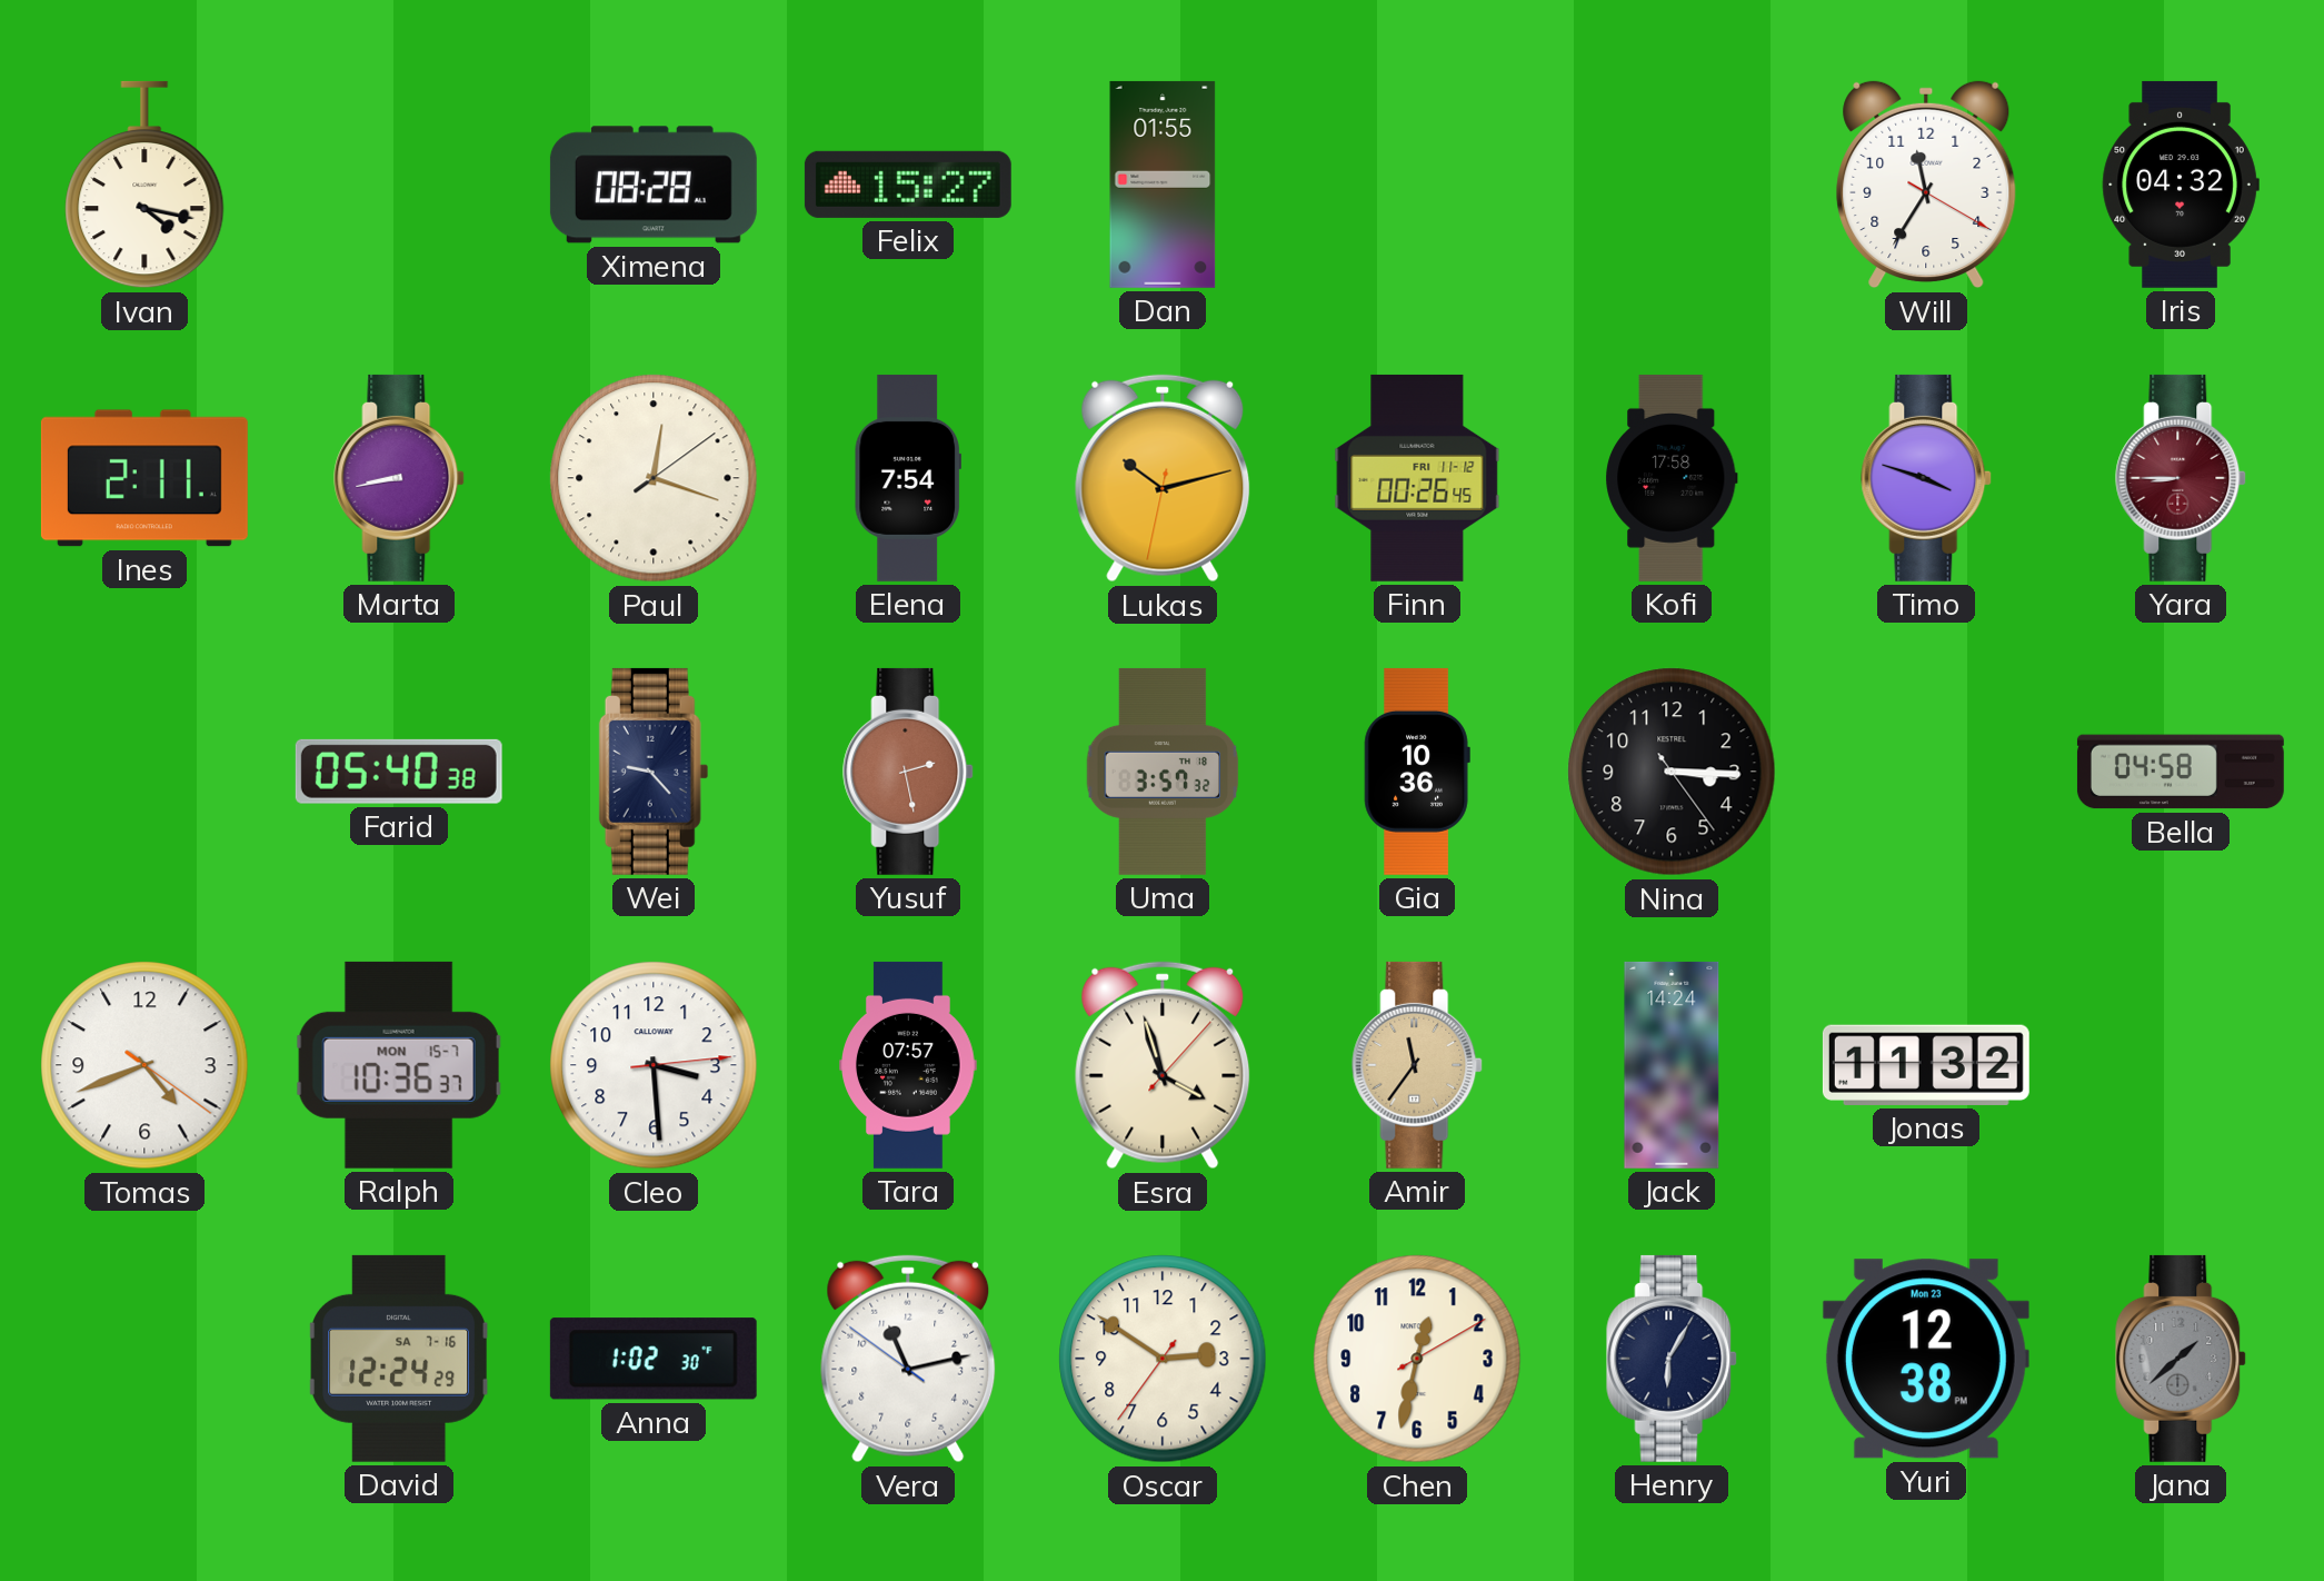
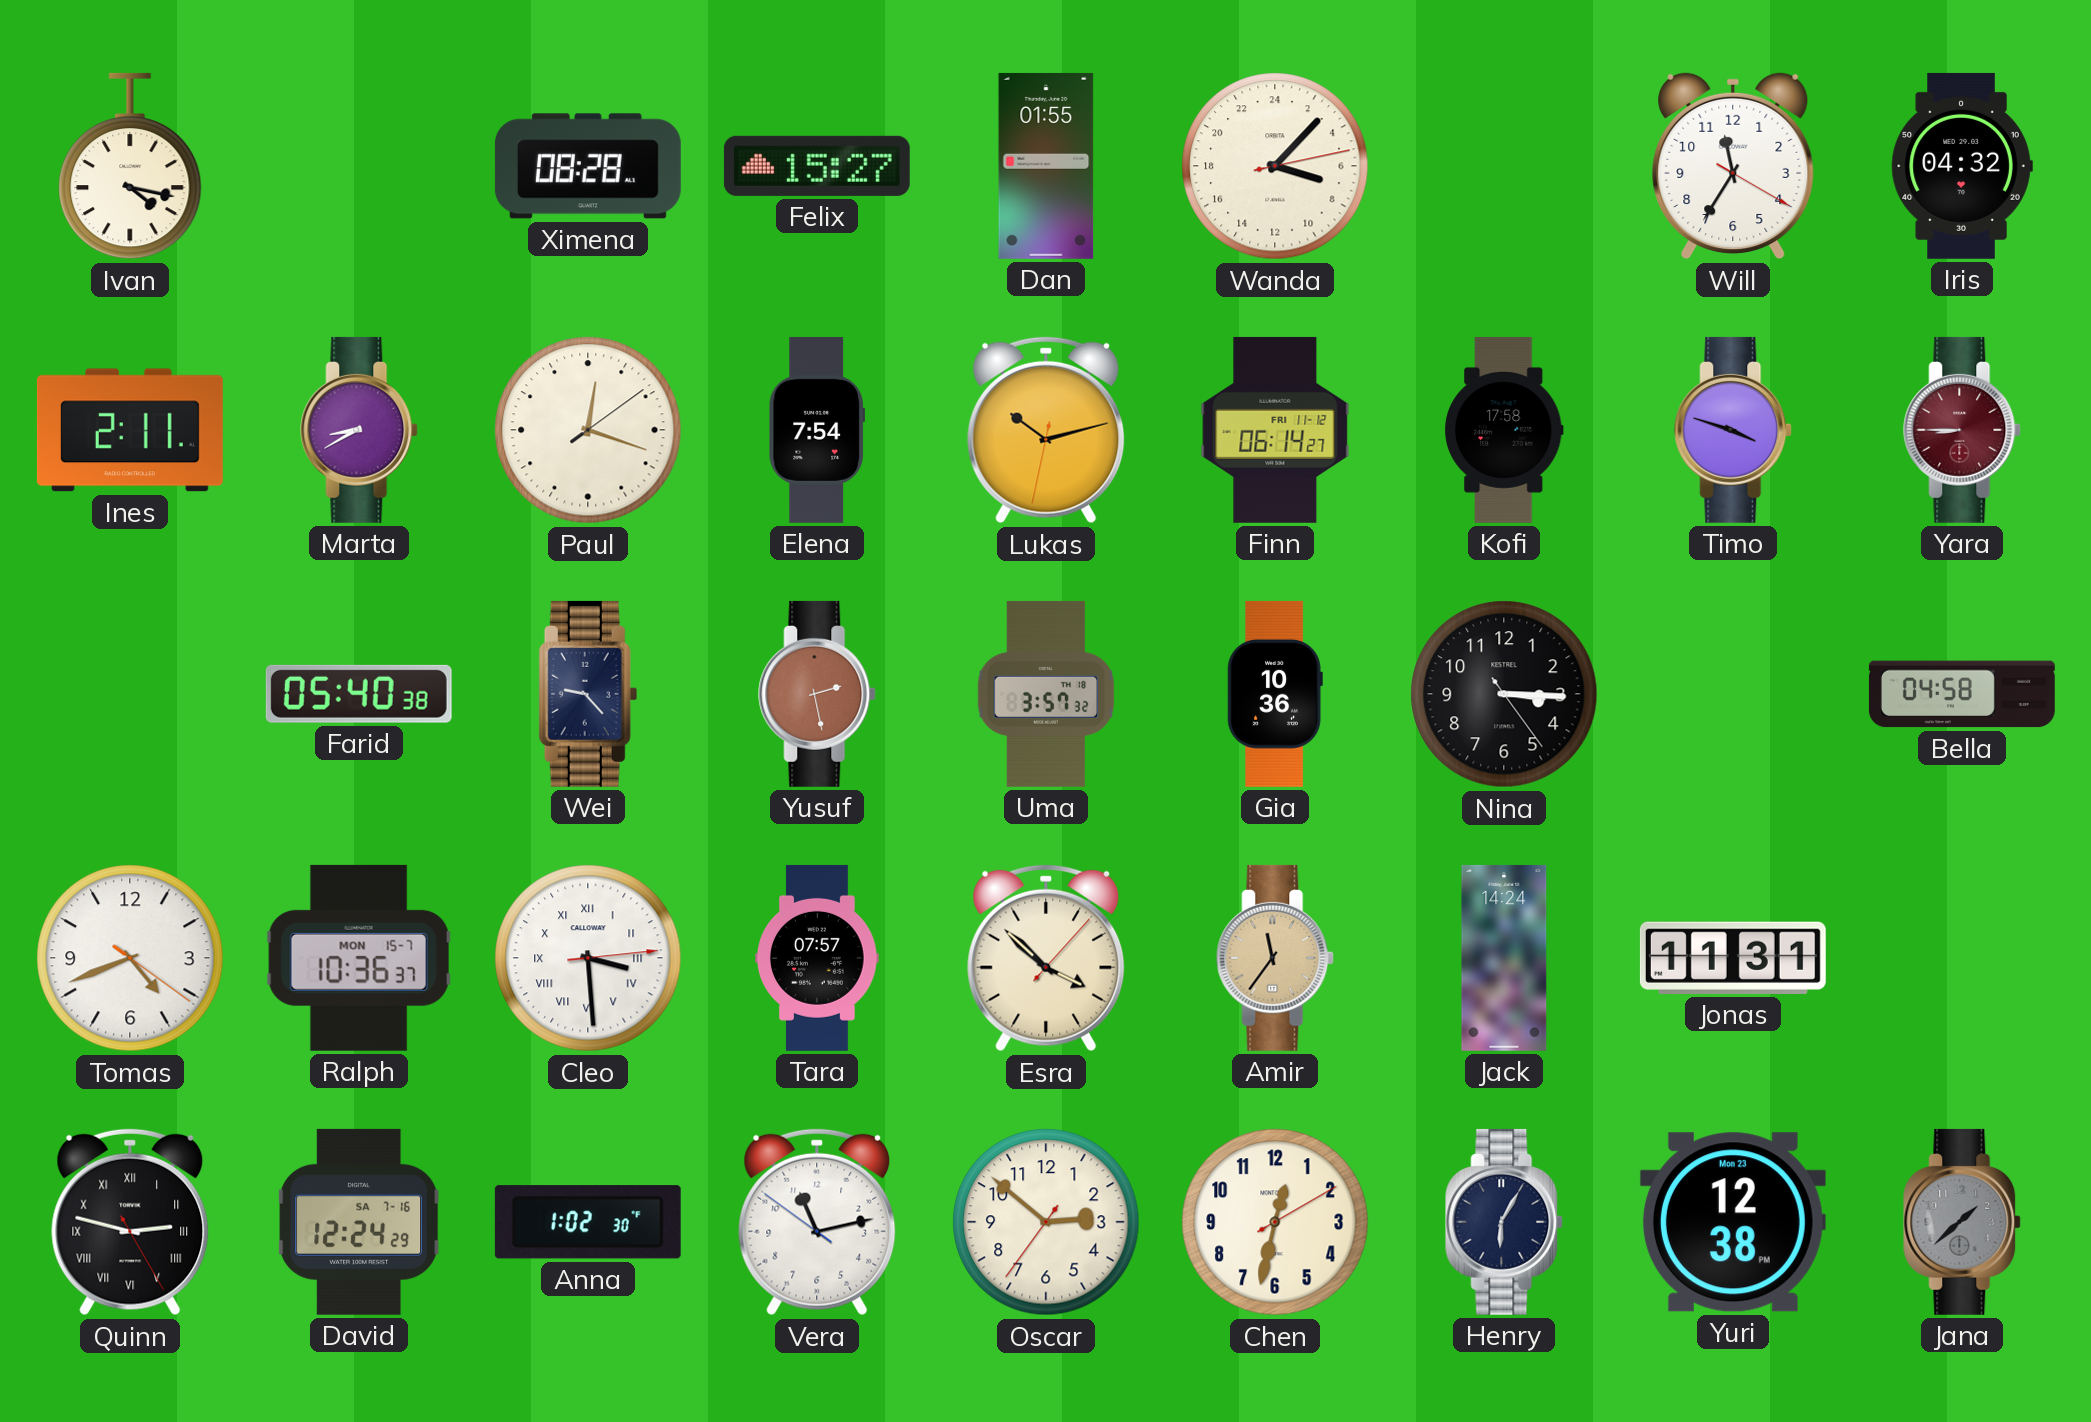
Wanda: none -> 7:07 (1275, 166)
Marta: 8:43 -> 8:40 (360, 430)
Finn: 00:26 -> 06:14 (1275, 430)
Cleo numerals: Arabic -> Roman (588, 958)
Esra: 3:57 -> 3:52 (1046, 958)
Jonas: 11:32 -> 11:31 (1733, 958)
Quinn: none -> 2:47 (130, 1222)
Oscar: 2:50 -> 2:51 (1046, 1222)
